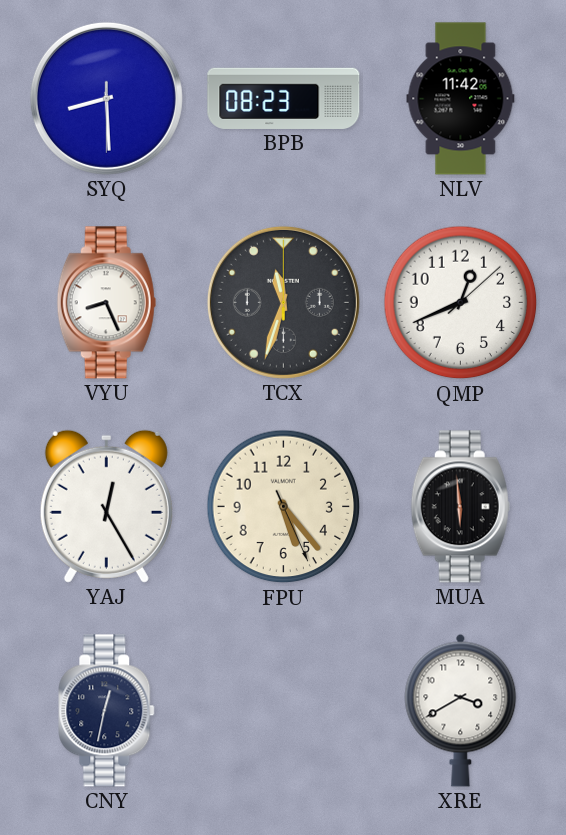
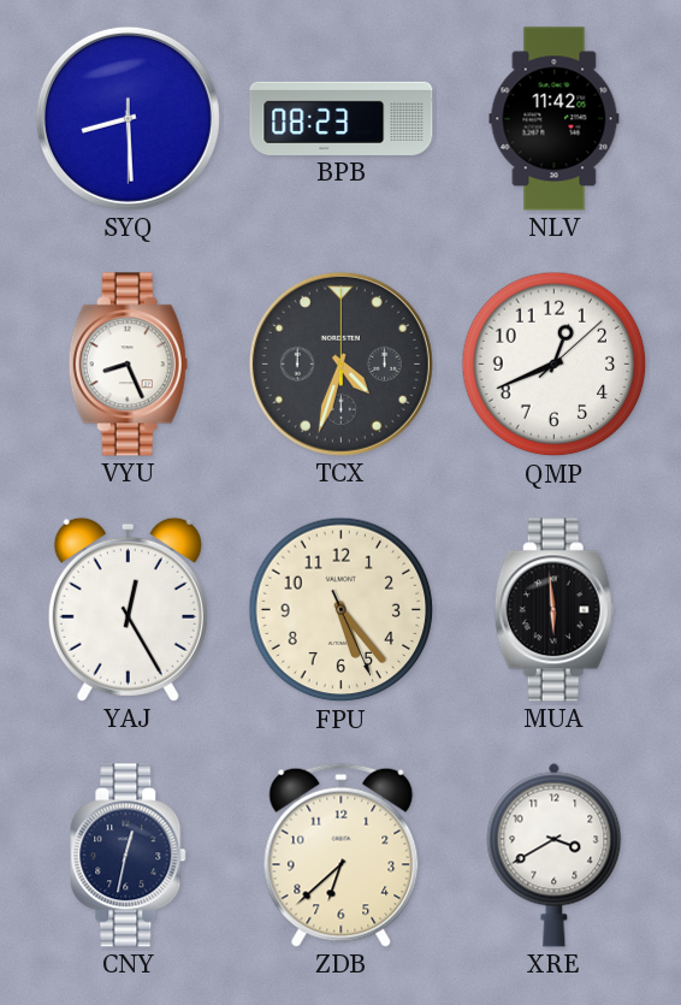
TCX: 11:33 -> 4:33 (340, 363)
ZDB: none -> 6:38 (342, 855)
